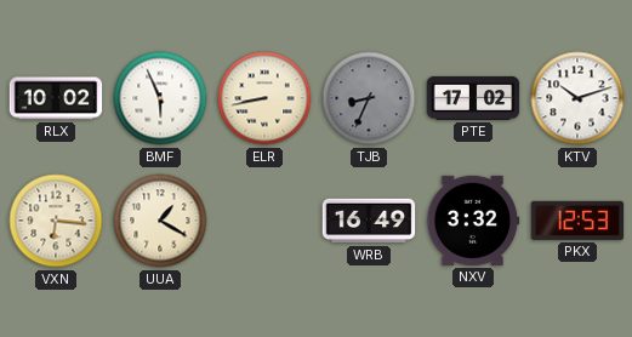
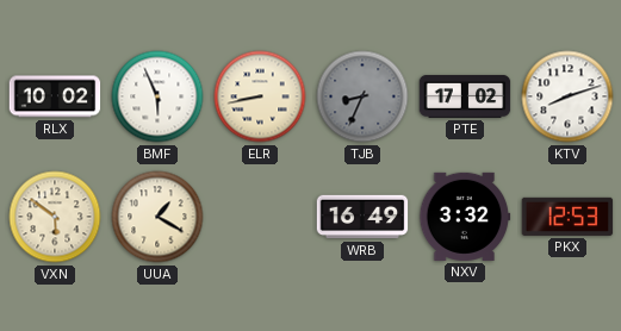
KTV: 10:12 -> 8:12 (567, 96)
VXN: 6:16 -> 5:51 (55, 217)
